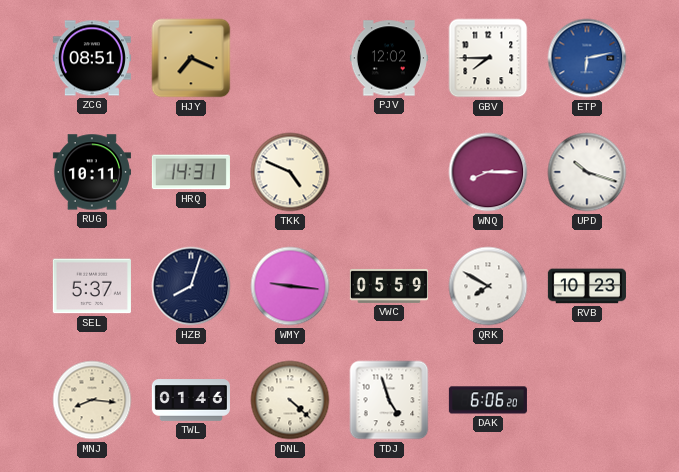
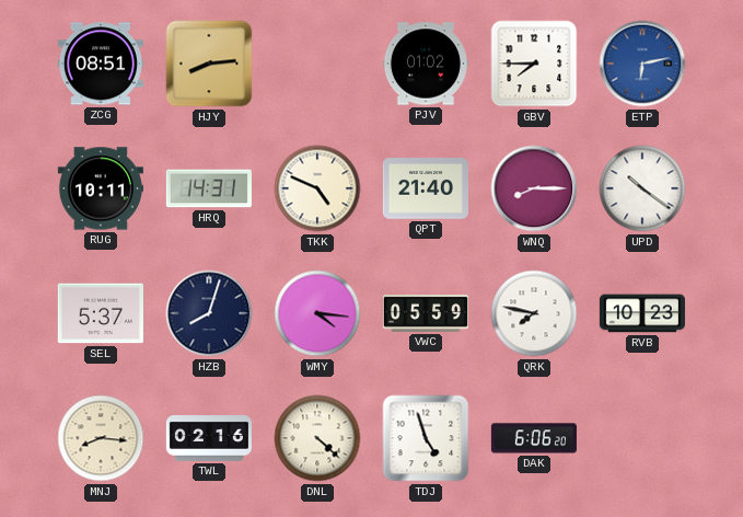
HJY: 7:19 -> 8:14 (209, 64)
PJV: 12:02 -> 01:02 (426, 64)
QPT: none -> 21:40 (426, 188)
UPD: 10:18 -> 10:21 (642, 188)
WMY: 9:16 -> 4:16 (317, 313)
QRK: 7:50 -> 7:47 (534, 313)
TWL: 01:46 -> 02:16 (209, 438)
